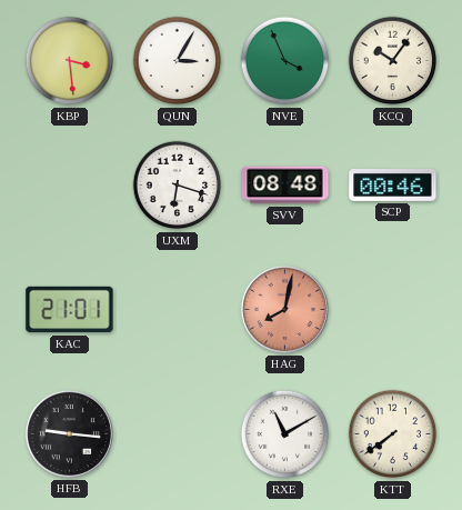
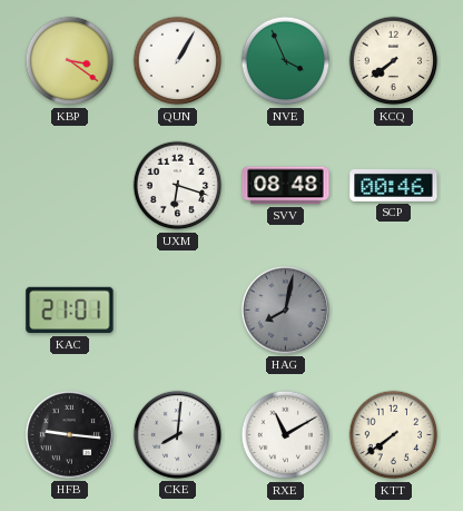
KBP: 3:29 -> 3:21 (70, 61)
QUN: 3:05 -> 1:05 (178, 61)
KCQ: 10:06 -> 7:39 (394, 61)
HAG dial: salmon -> grey (285, 309)
CKE: none -> 8:01 (177, 434)
